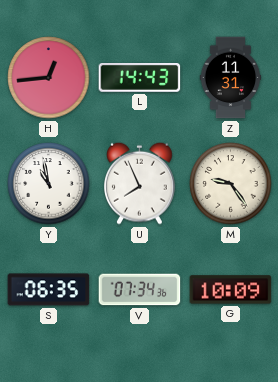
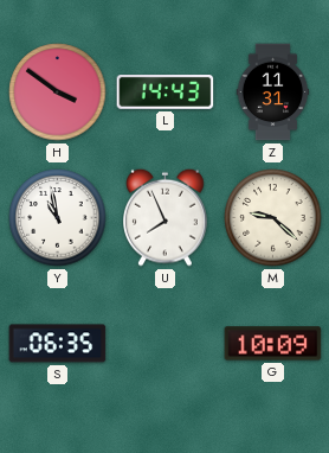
H: 12:44 -> 3:51 (58, 92)
M: 9:24 -> 9:22 (273, 218)
V: 07:34 -> none (140, 290)
